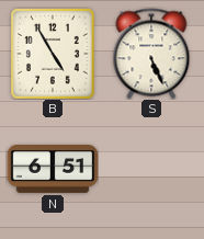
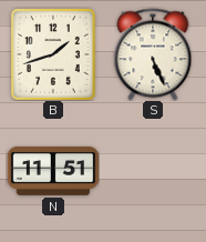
B: 4:55 -> 1:42 (54, 54)
N: 6:51 -> 11:51 (53, 172)
